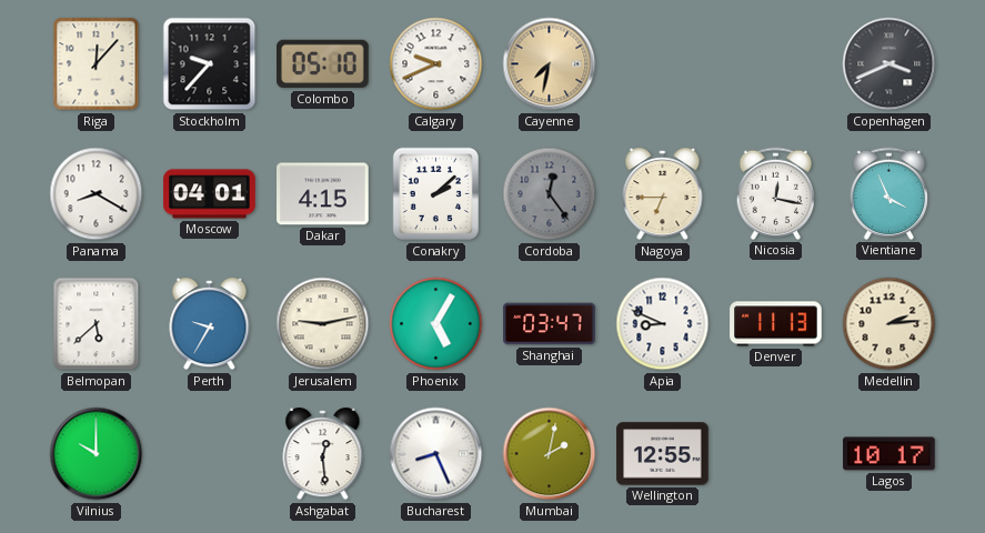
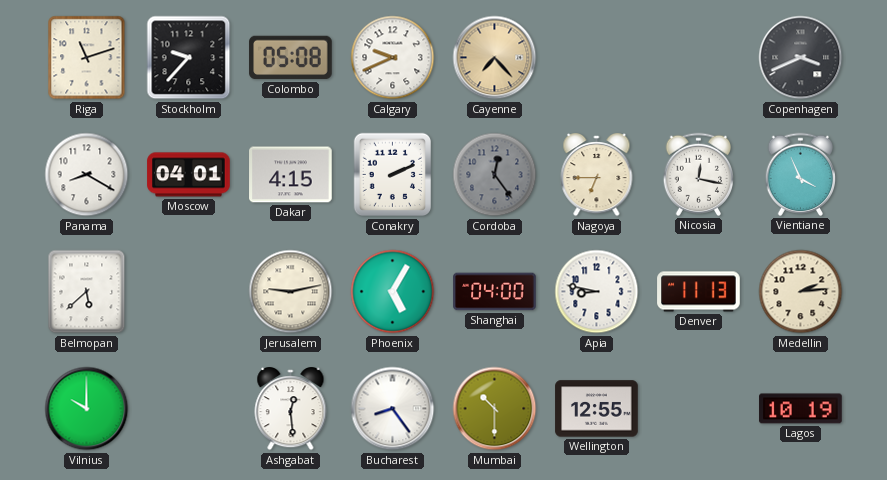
Riga: 12:07 -> 11:12 (87, 58)
Colombo: 05:10 -> 05:08 (291, 58)
Cayenne: 7:32 -> 7:23 (495, 58)
Conakry: 2:08 -> 2:11 (393, 175)
Perth: 9:35 -> none (210, 325)
Shanghai: 03:47 -> 04:00 (495, 292)
Apia: 8:49 -> 8:47 (597, 292)
Bucharest: 8:26 -> 8:24 (393, 409)
Mumbai: 2:02 -> 10:30 (495, 409)
Lagos: 10:17 -> 10:19 (801, 409)
